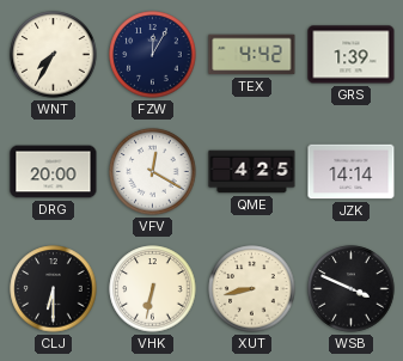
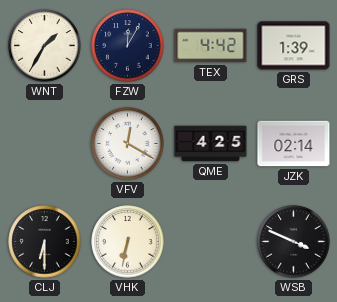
WNT: 7:35 -> 1:35 (45, 46)
DRG: 20:00 -> none (54, 172)
JZK: 14:14 -> 02:14 (294, 144)
XUT: 8:43 -> none (252, 289)
